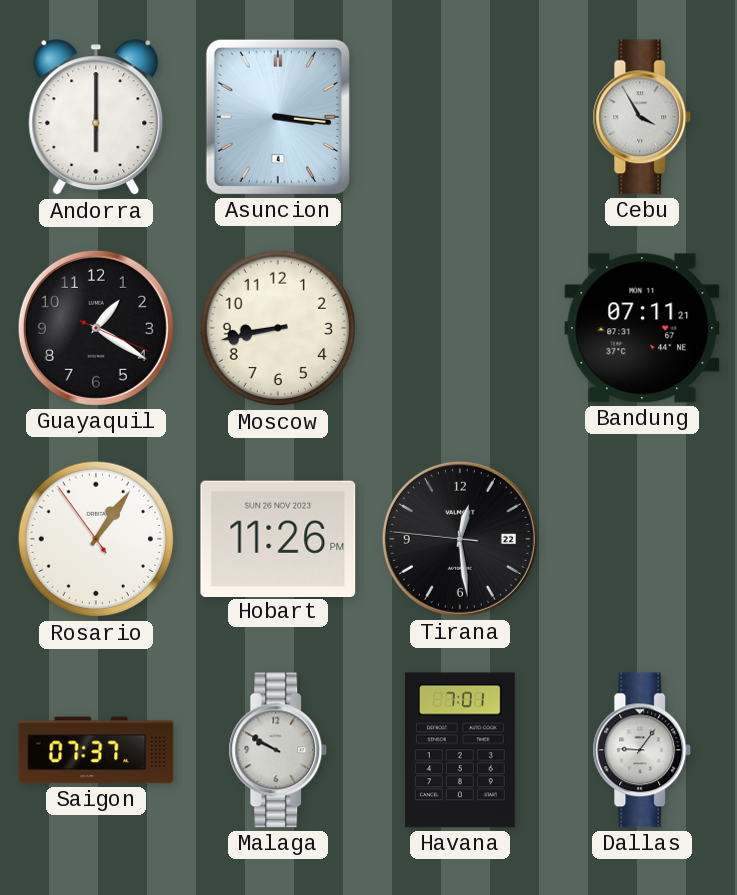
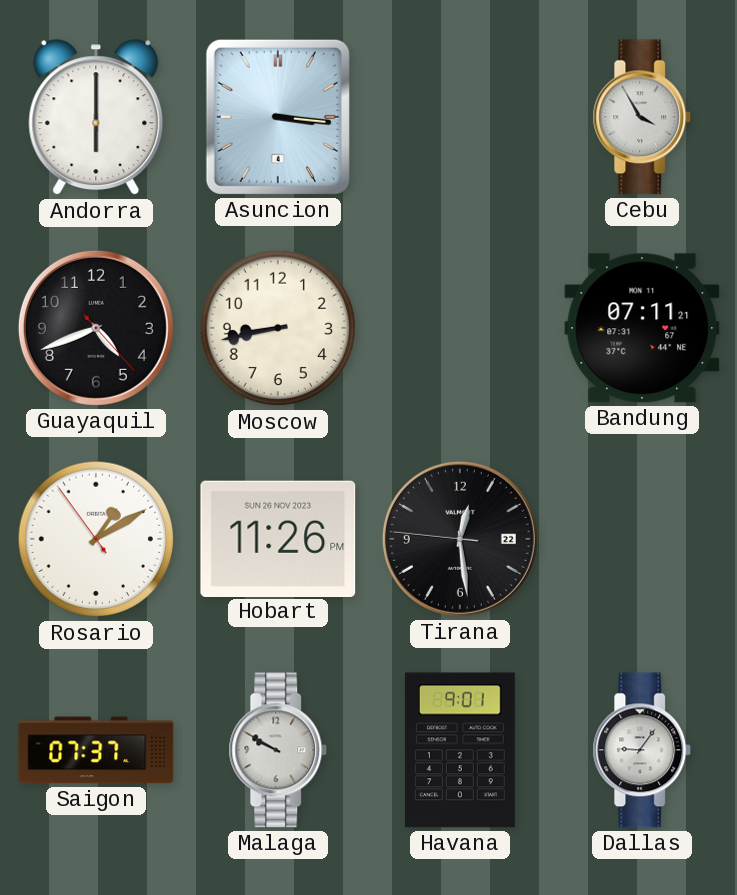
Guayaquil: 1:20 -> 4:41 (96, 328)
Rosario: 1:05 -> 1:09 (96, 539)
Havana: 7:01 -> 9:01 (460, 750)
